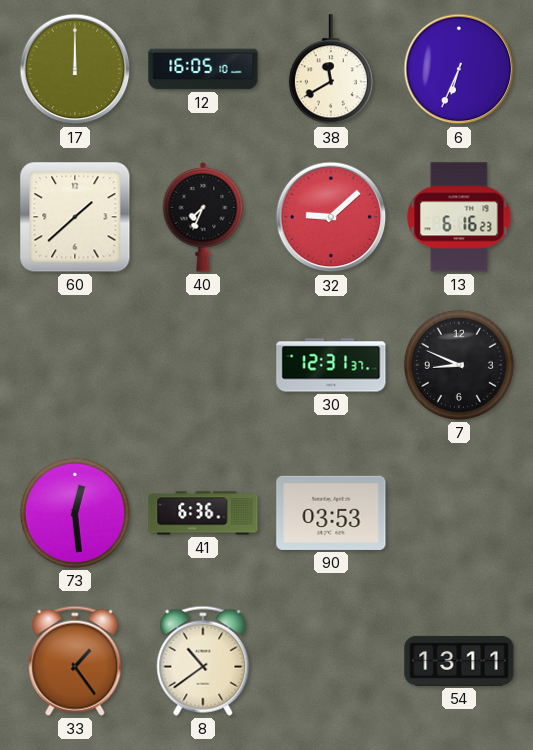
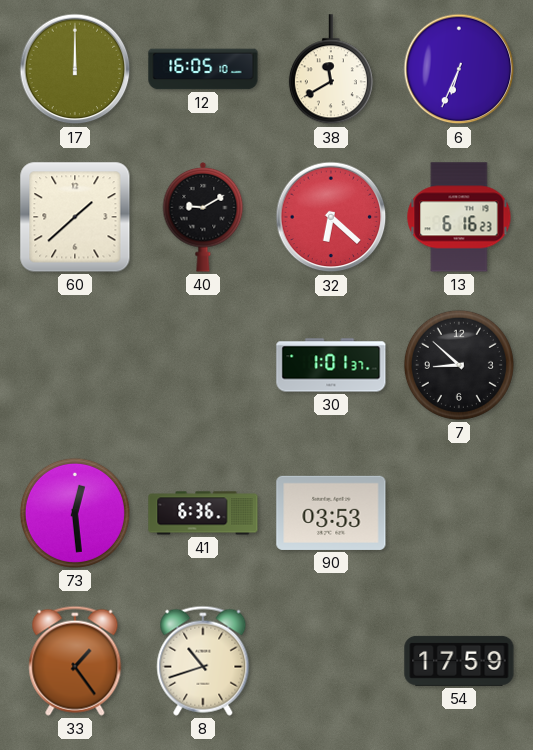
40: 7:34 -> 9:10 (203, 217)
32: 9:08 -> 6:22 (331, 217)
30: 12:31 -> 1:01 (331, 365)
7: 8:49 -> 8:52 (459, 365)
8: 10:39 -> 10:42 (203, 661)
54: 13:11 -> 17:59 (459, 661)
